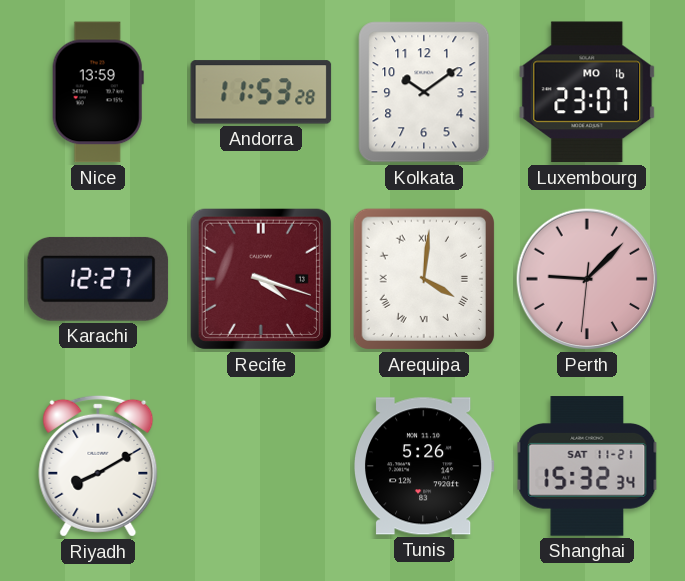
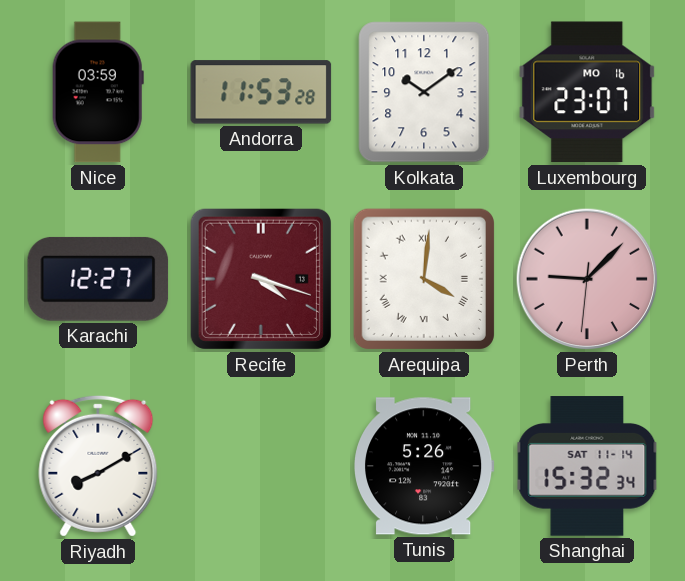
Nice: 13:59 -> 03:59 (98, 92)
Shanghai date: SAT 11-21 -> SAT 11-14 (587, 466)
